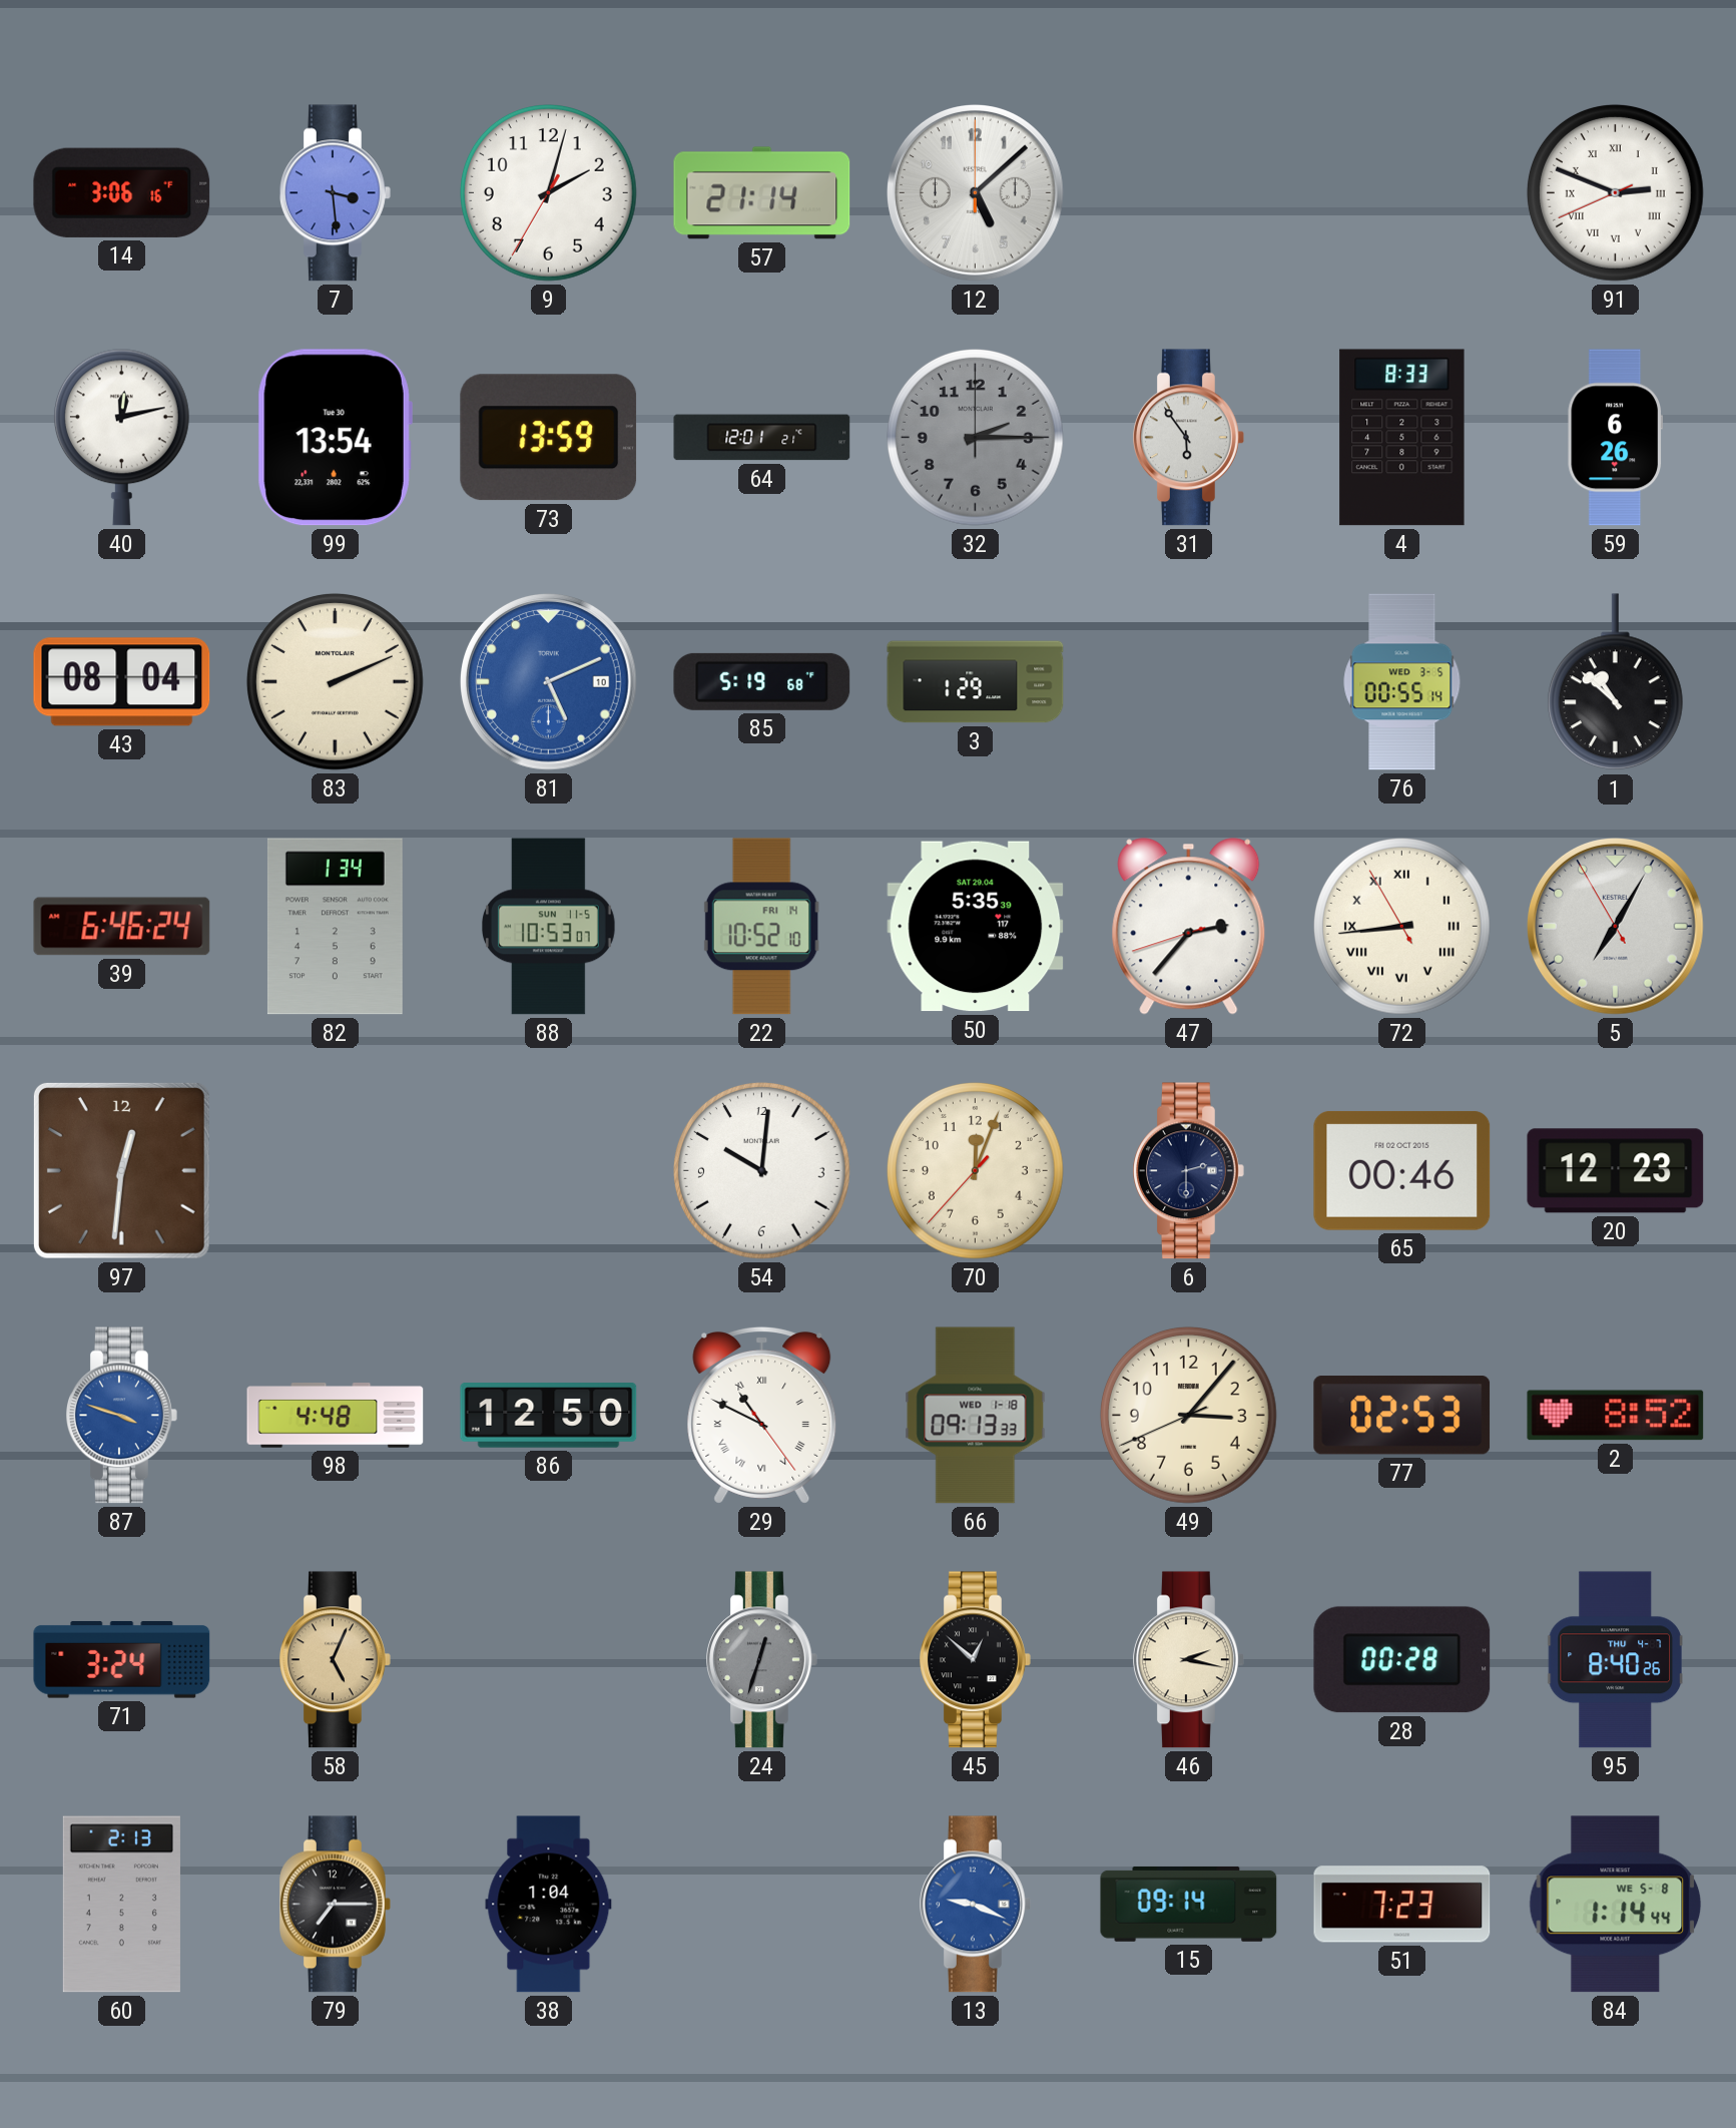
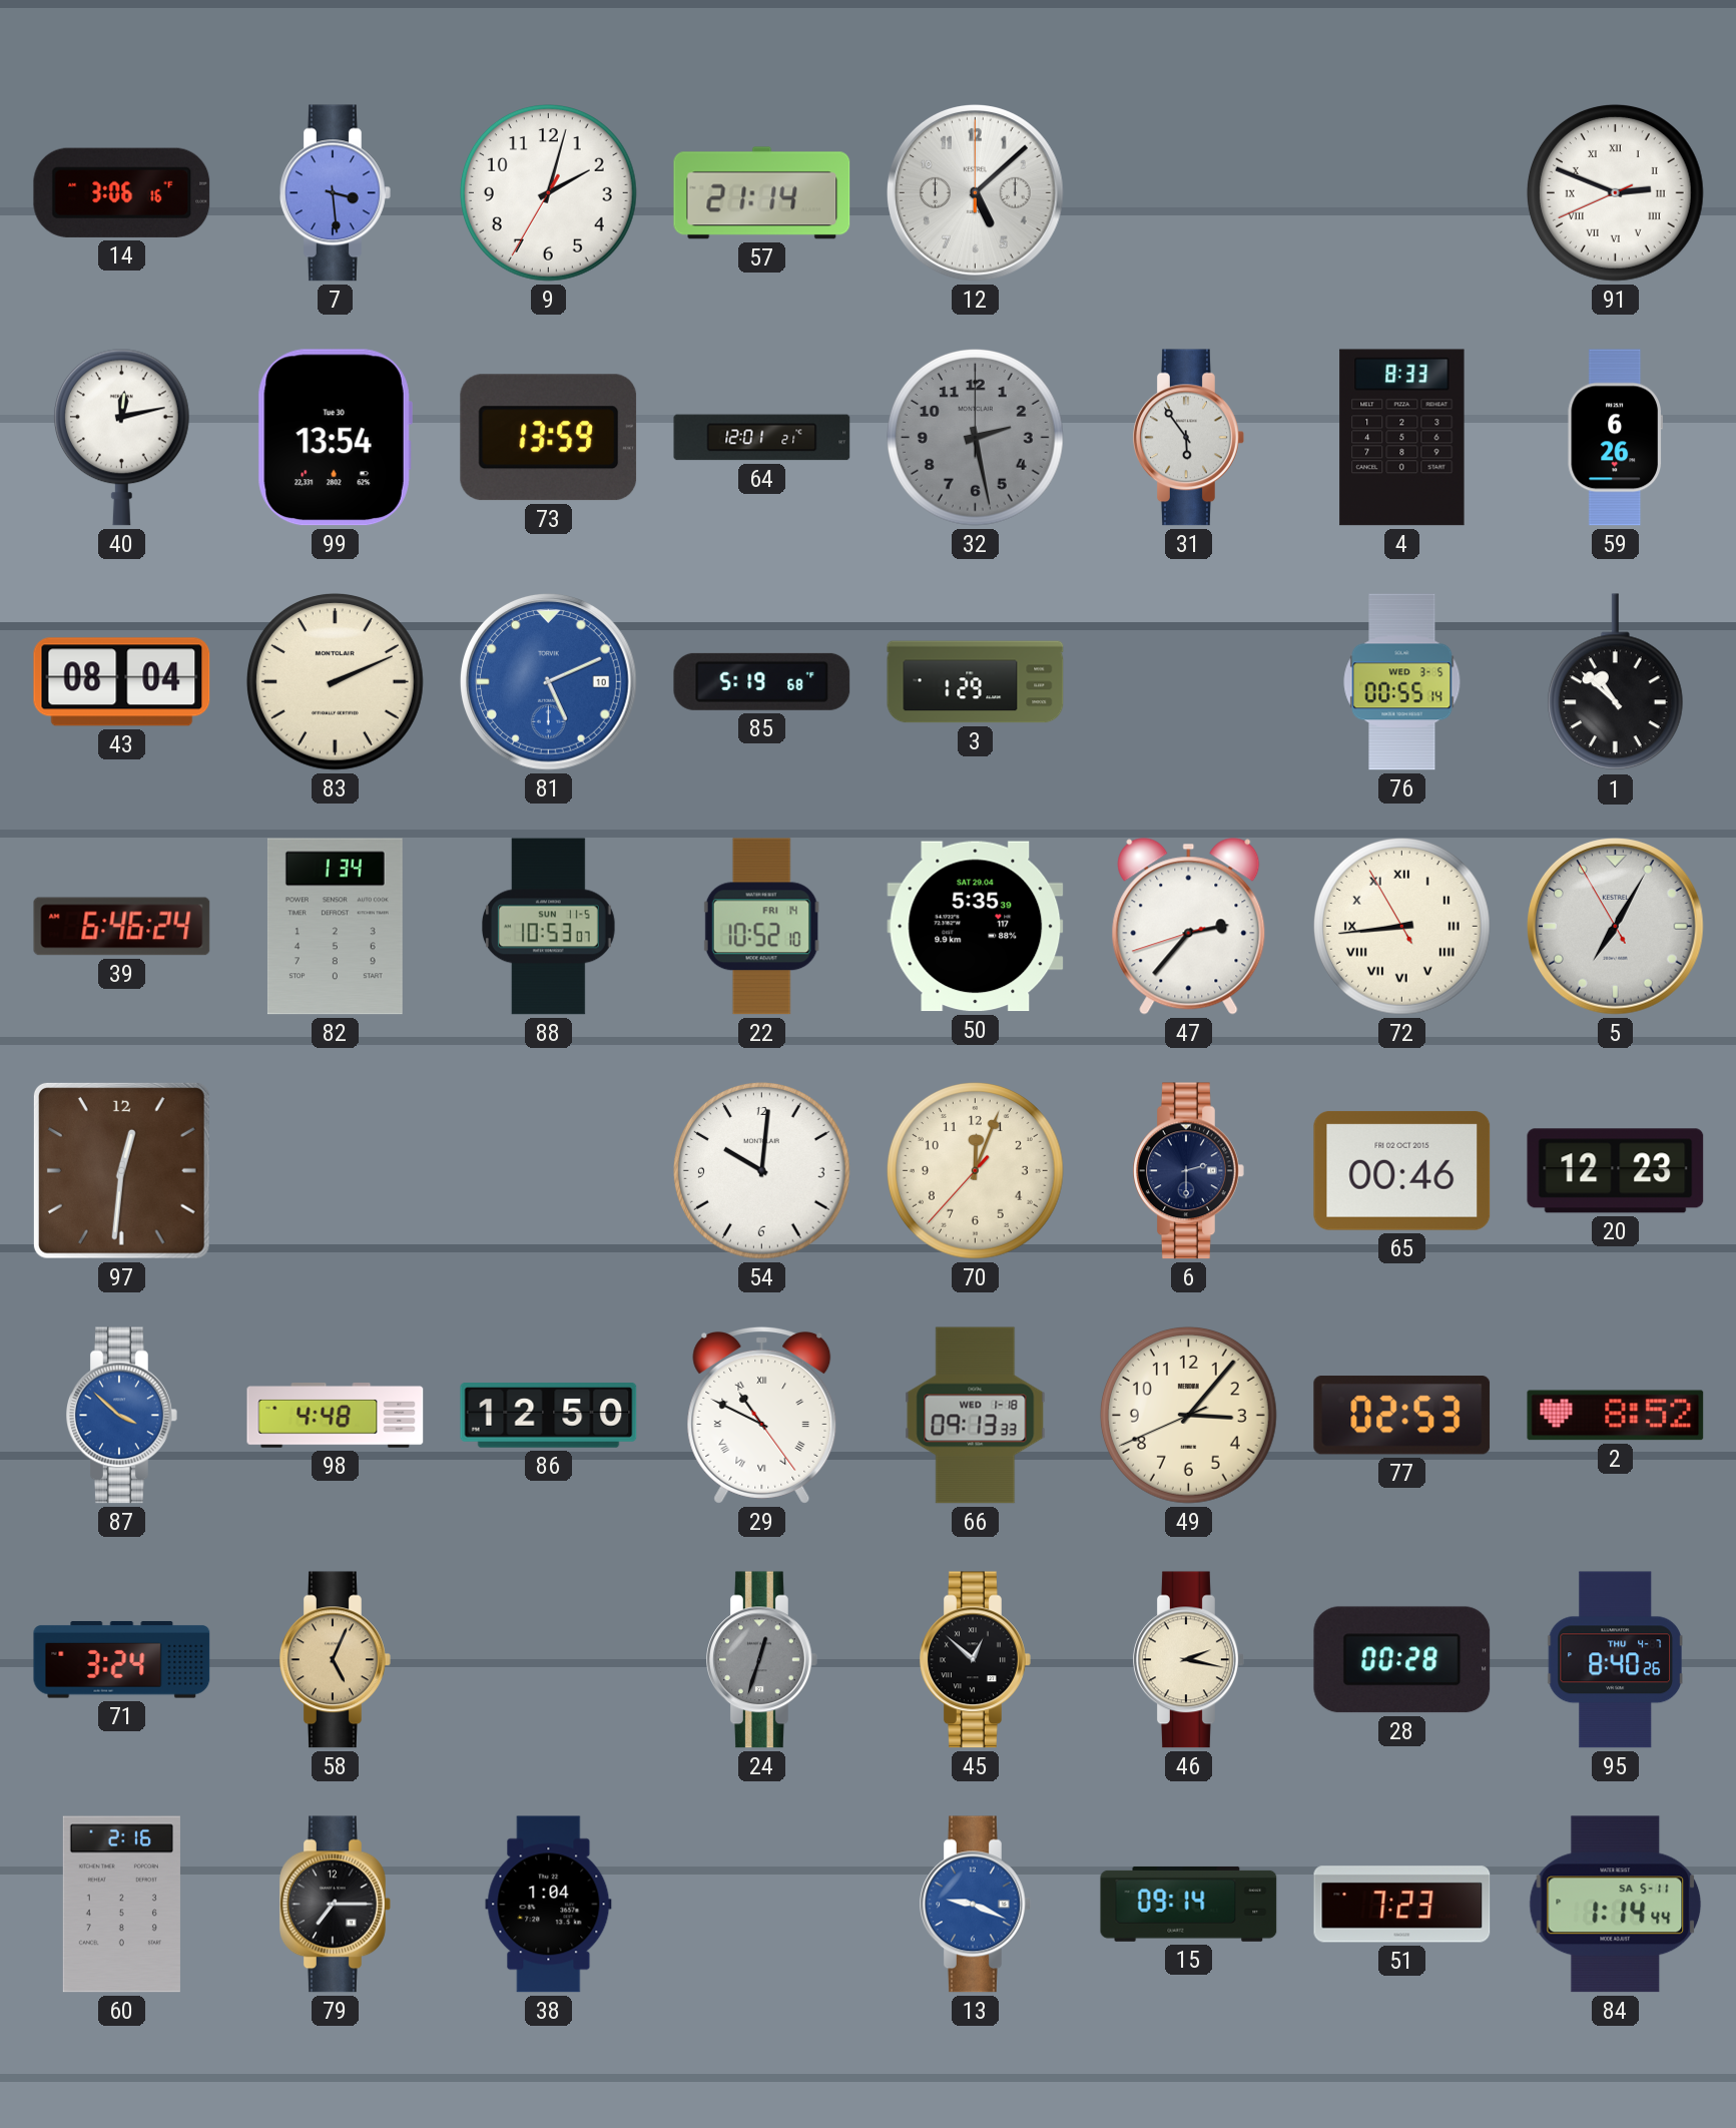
32: 2:15 -> 2:28 (975, 437)
87: 3:48 -> 3:52 (122, 1416)
60: 2:13 -> 2:16 (121, 1905)
84 date: WE 5-8 -> SA 5-11 (1616, 1905)
